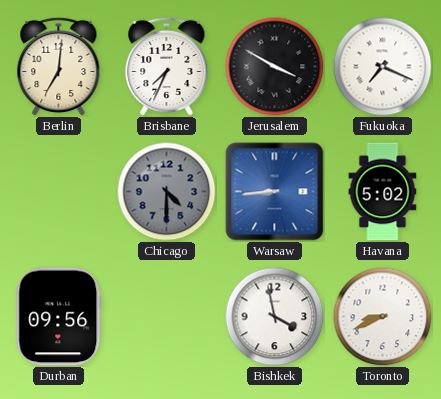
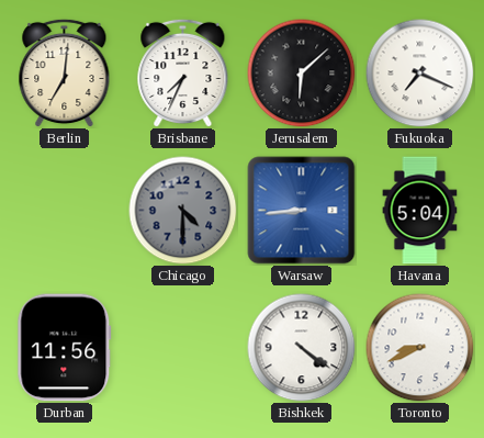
Jerusalem: 3:50 -> 6:08 (302, 74)
Havana: 5:02 -> 5:04 (420, 211)
Durban: 09:56 -> 11:56 (65, 348)
Bishkek: 3:58 -> 4:21 (302, 348)
